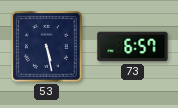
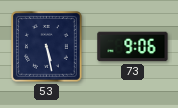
73: 6:57 -> 9:06 (133, 47)
